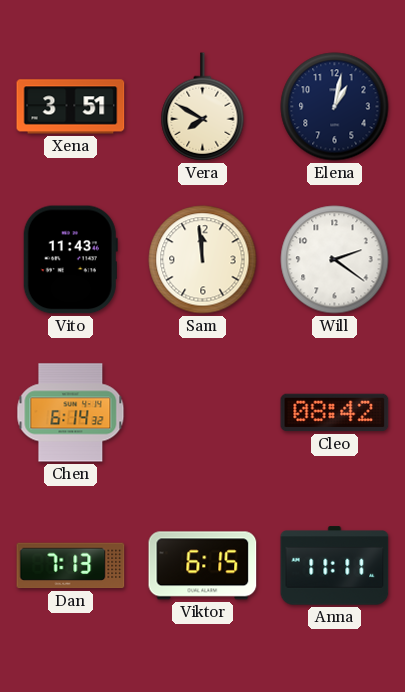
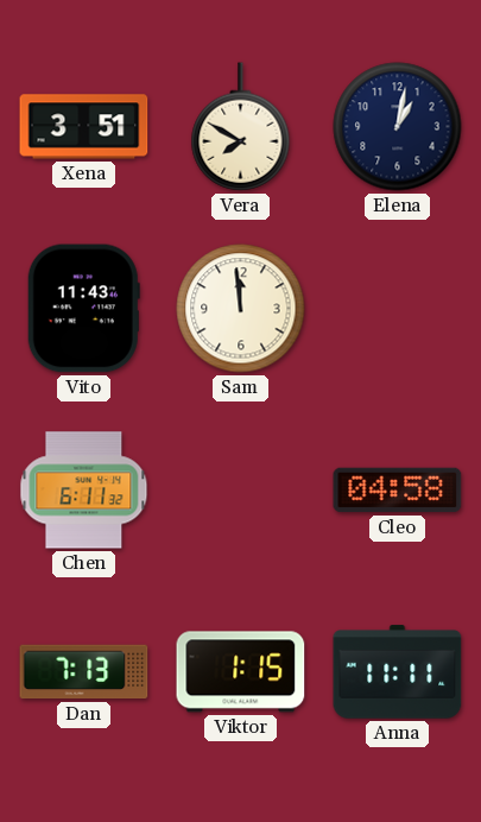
Will: 2:21 -> none (335, 260)
Chen: 6:14 -> 6:11 (84, 491)
Cleo: 08:42 -> 04:58 (398, 491)
Viktor: 6:15 -> 1:15 (241, 672)
